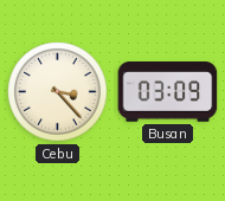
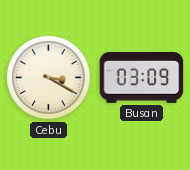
Cebu: 3:23 -> 3:20 (49, 78)
